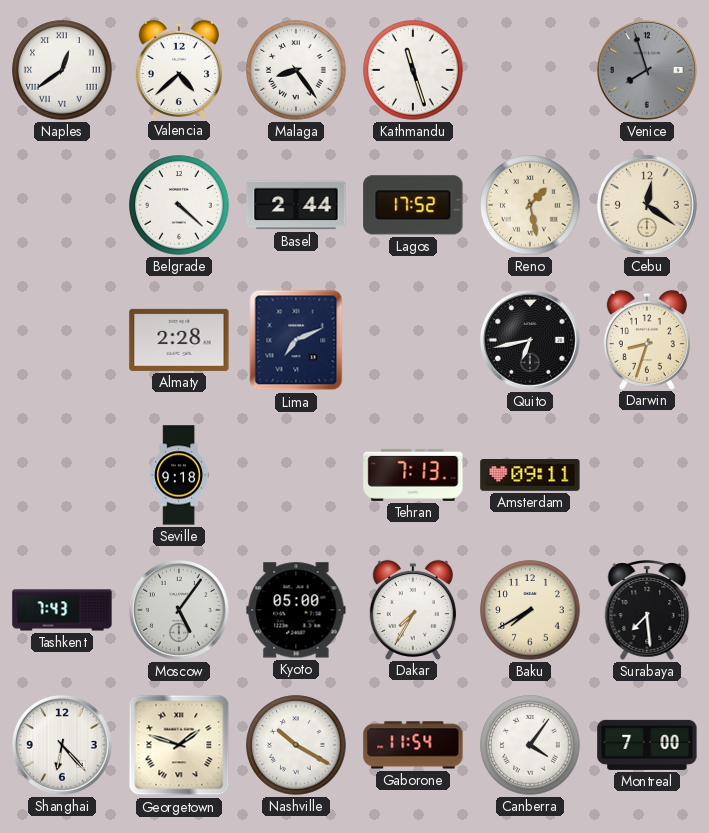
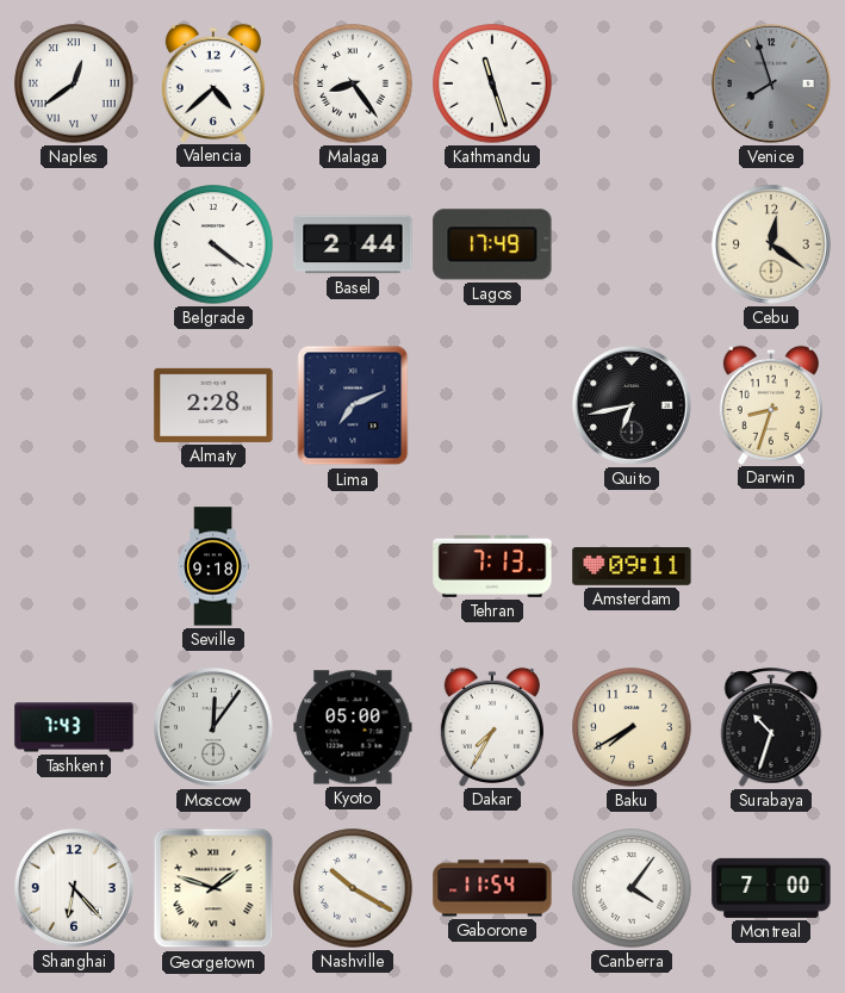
Belgrade: 4:22 -> 4:21 (213, 244)
Lagos: 17:52 -> 17:49 (492, 244)
Reno: 1:28 -> none (530, 205)
Moscow: 5:06 -> 12:06 (213, 727)
Surabaya: 7:29 -> 10:33 (771, 727)
